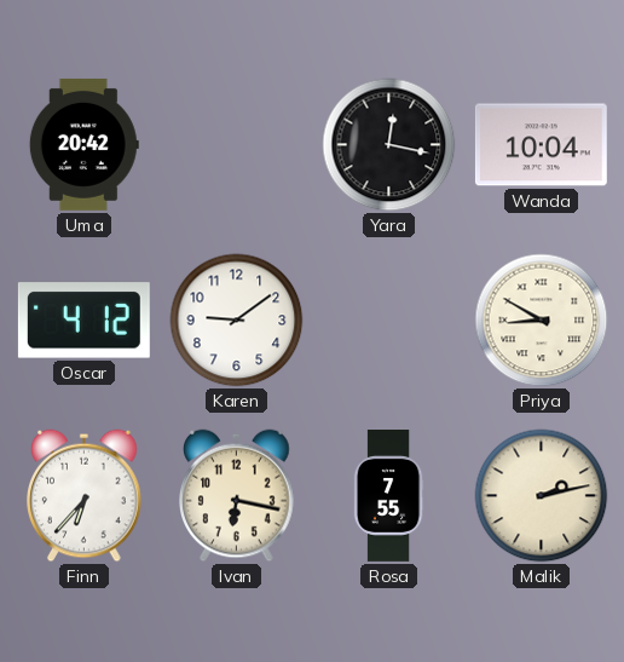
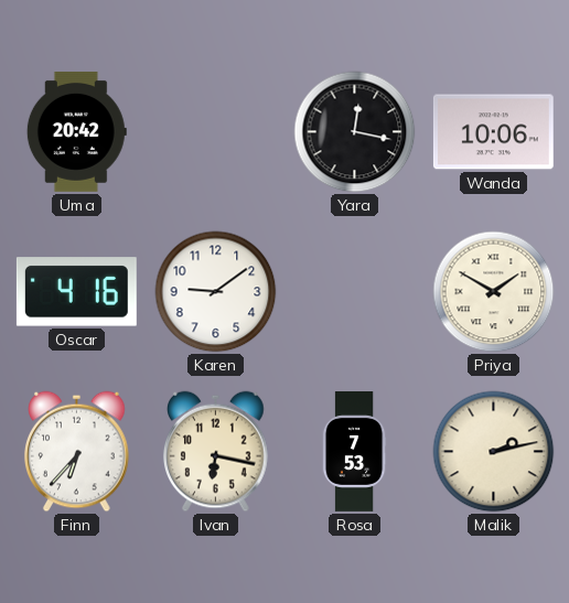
Wanda: 10:04 -> 10:06 (493, 132)
Oscar: 4:12 -> 4:16 (76, 292)
Priya: 8:50 -> 1:50 (494, 292)
Rosa: 7:55 -> 7:53 (354, 452)
